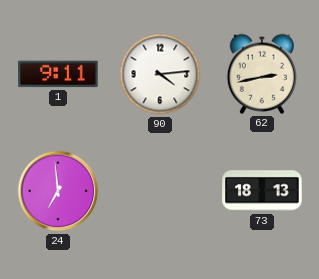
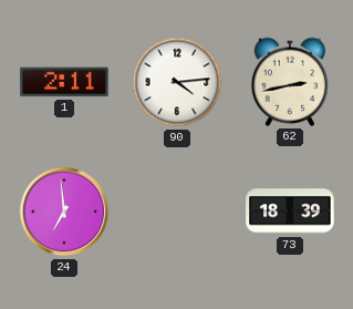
1: 9:11 -> 2:11 (64, 82)
73: 18:13 -> 18:39 (290, 212)
